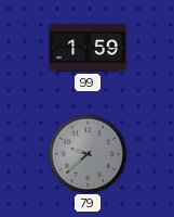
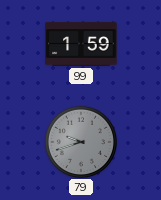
79: 9:38 -> 9:42 (80, 141)
